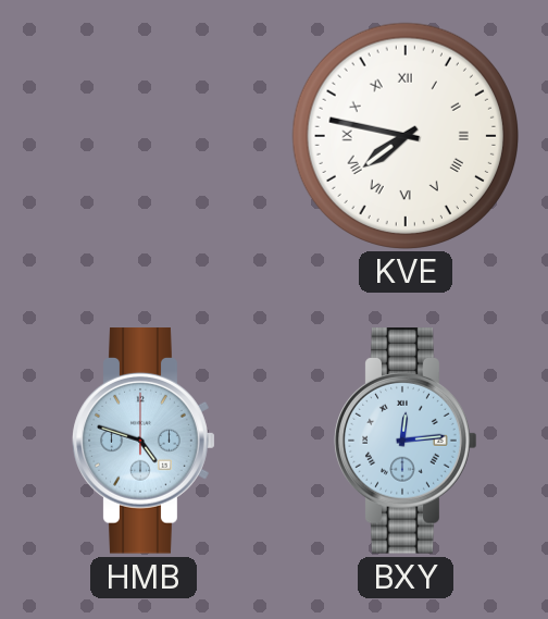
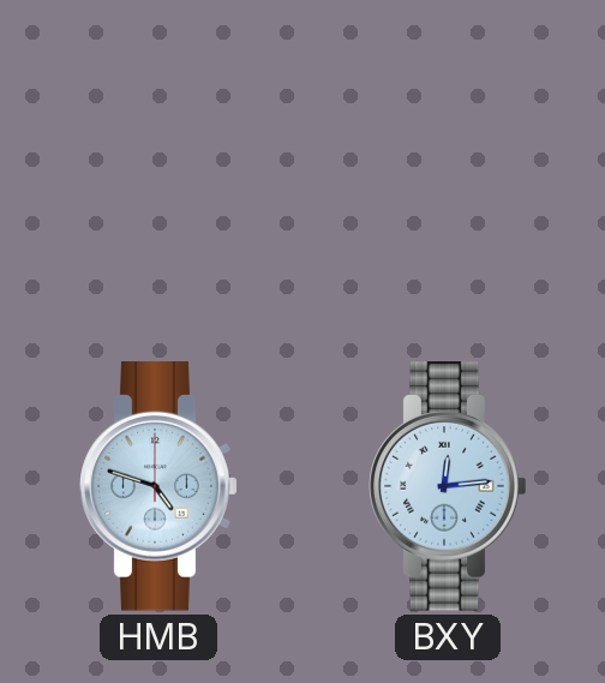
KVE: 7:47 -> none (404, 135)
